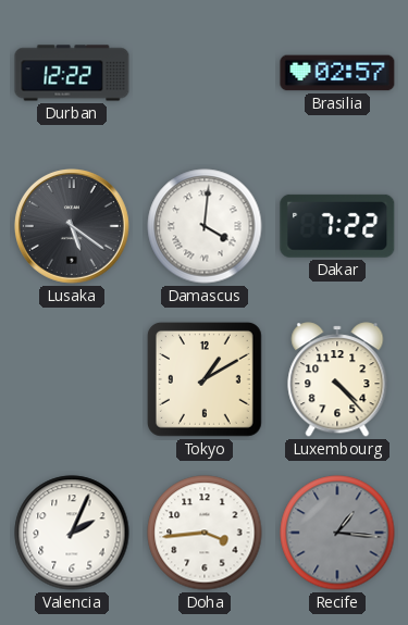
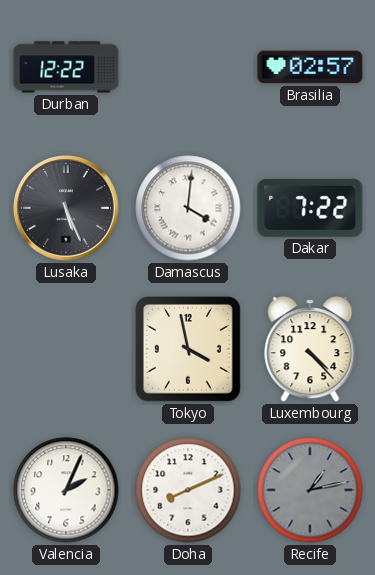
Lusaka: 5:21 -> 5:26 (66, 208)
Tokyo: 1:10 -> 3:58 (188, 349)
Doha: 3:44 -> 8:11 (188, 490)
Recife: 1:16 -> 1:13 (310, 490)
